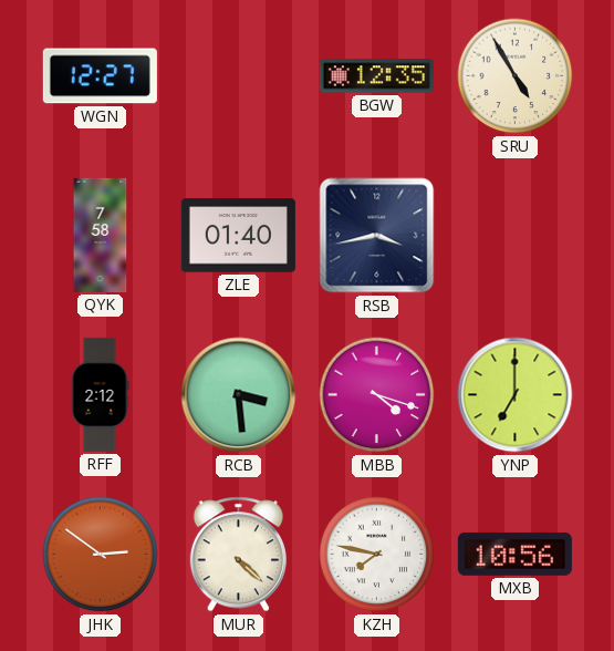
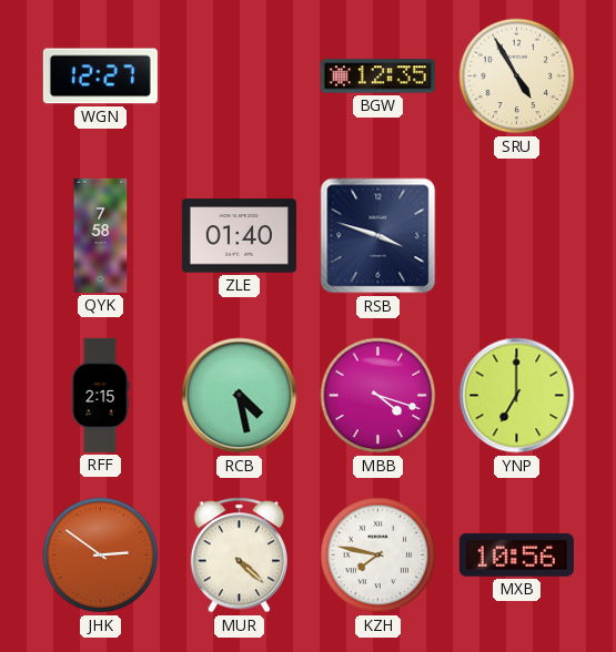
RSB: 3:43 -> 3:48 (378, 236)
RFF: 2:12 -> 2:15 (100, 395)
RCB: 3:29 -> 4:28 (240, 396)
